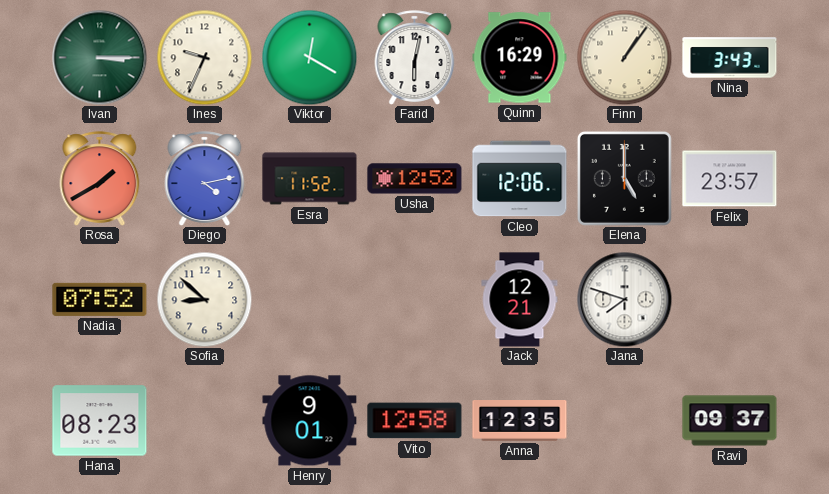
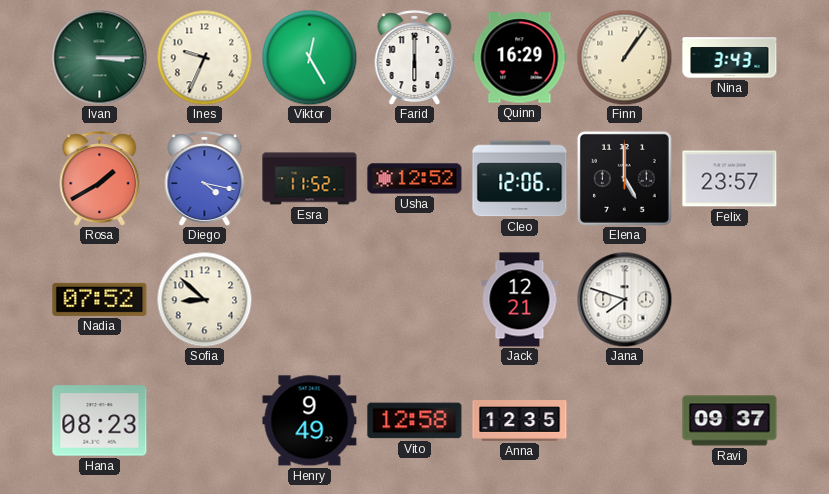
Viktor: 12:20 -> 12:25 (309, 57)
Farid: 6:02 -> 6:00 (415, 58)
Diego: 4:13 -> 4:17 (205, 179)
Henry: 9:01 -> 9:49 (310, 421)
